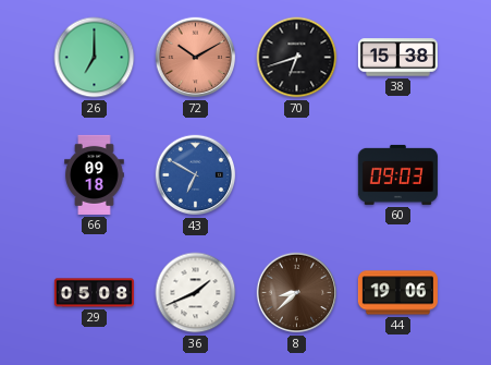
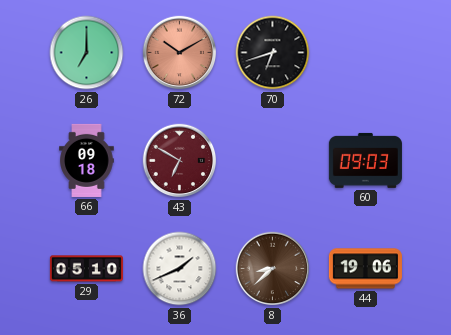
38: 15:38 -> none (397, 58)
43 dial: blue -> burgundy (180, 161)
29: 05:08 -> 05:10 (86, 269)
